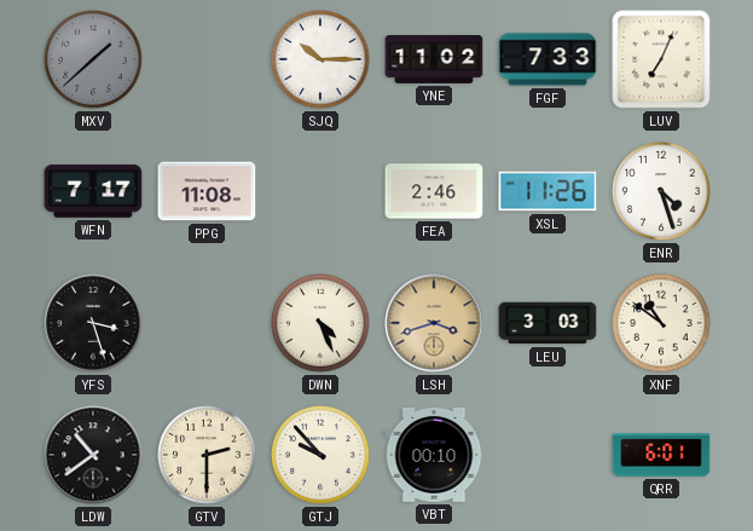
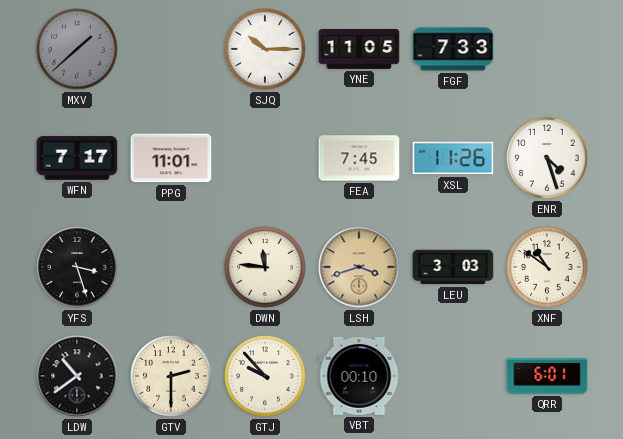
YNE: 11:02 -> 11:05 (359, 50)
LUV: 7:04 -> none (661, 59)
PPG: 11:08 -> 11:01 (171, 158)
FEA: 2:46 -> 7:45 (359, 158)
DWN: 4:26 -> 11:46 (265, 267)
